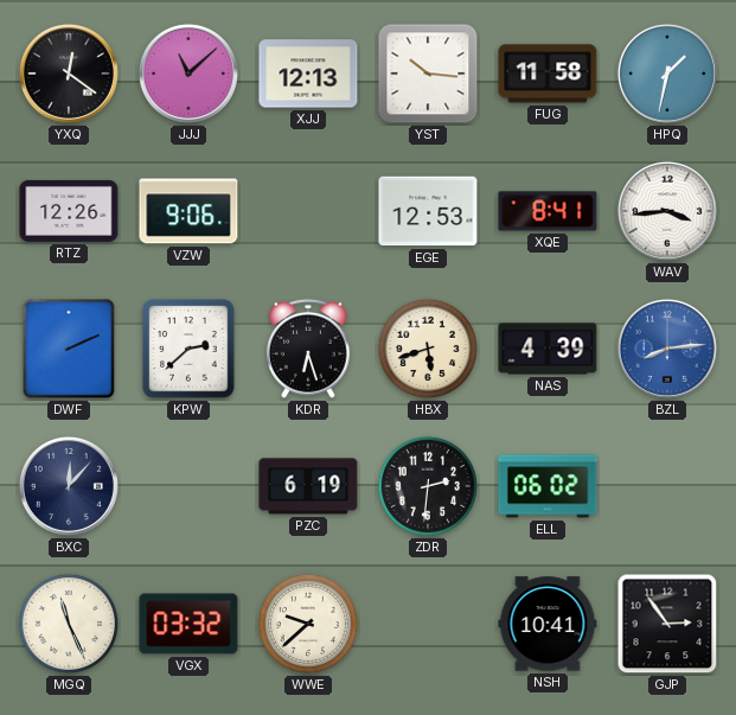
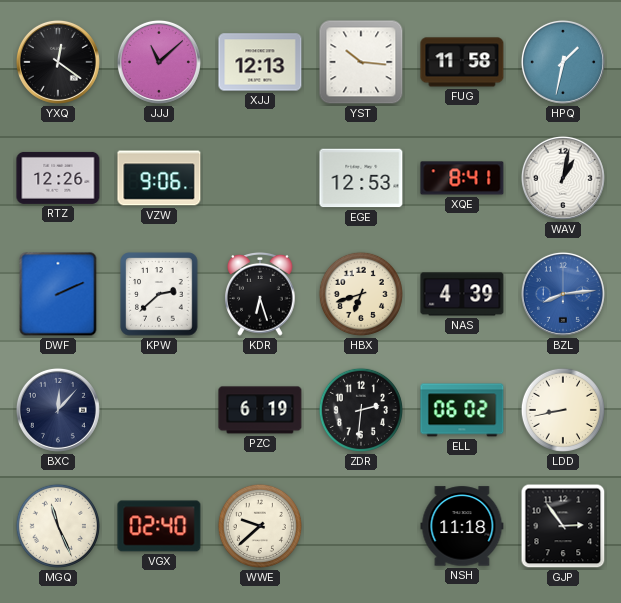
WAV: 3:44 -> 1:02 (563, 178)
HBX: 5:42 -> 6:42 (361, 294)
LDD: none -> 8:43 (563, 410)
VGX: 03:32 -> 02:40 (159, 526)
NSH: 10:41 -> 11:18 (462, 526)
